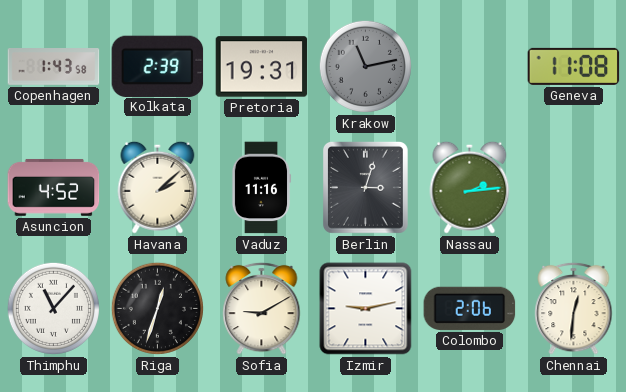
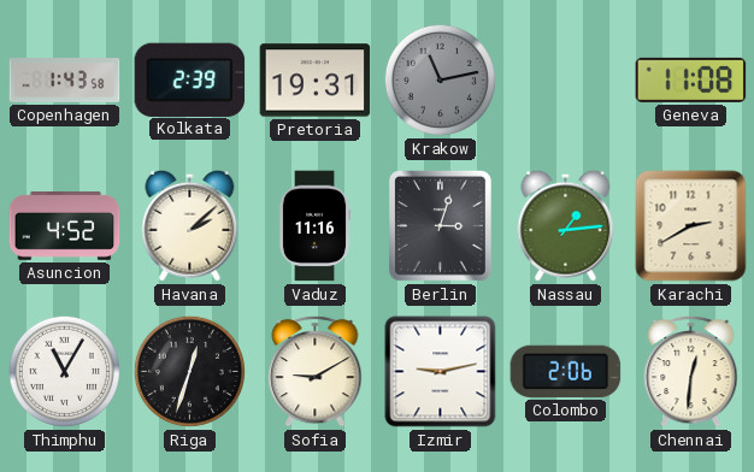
Nassau: 2:14 -> 1:14 (566, 225)
Karachi: none -> 2:40 (691, 226)
Thimphu: 11:07 -> 11:05 (64, 371)
